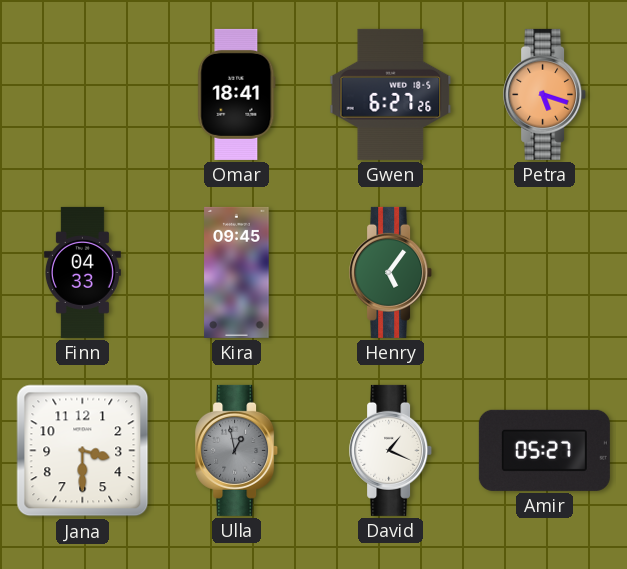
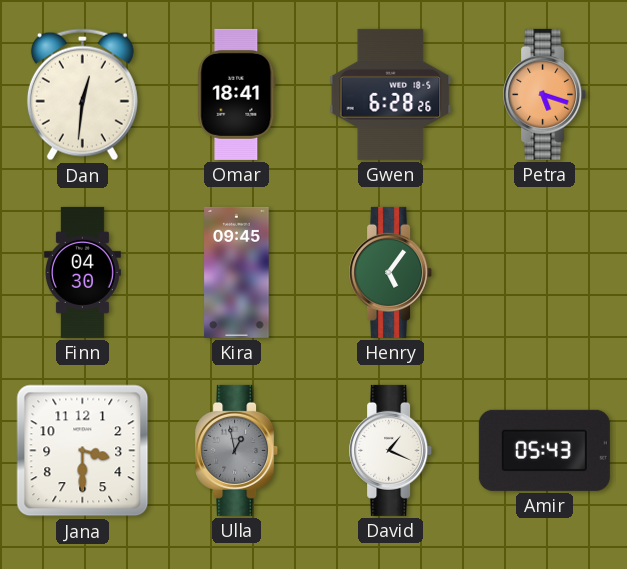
Dan: none -> 12:31 (82, 95)
Gwen: 6:27 -> 6:28 (391, 94)
Finn: 04:33 -> 04:30 (82, 272)
Amir: 05:27 -> 05:43 (544, 450)
